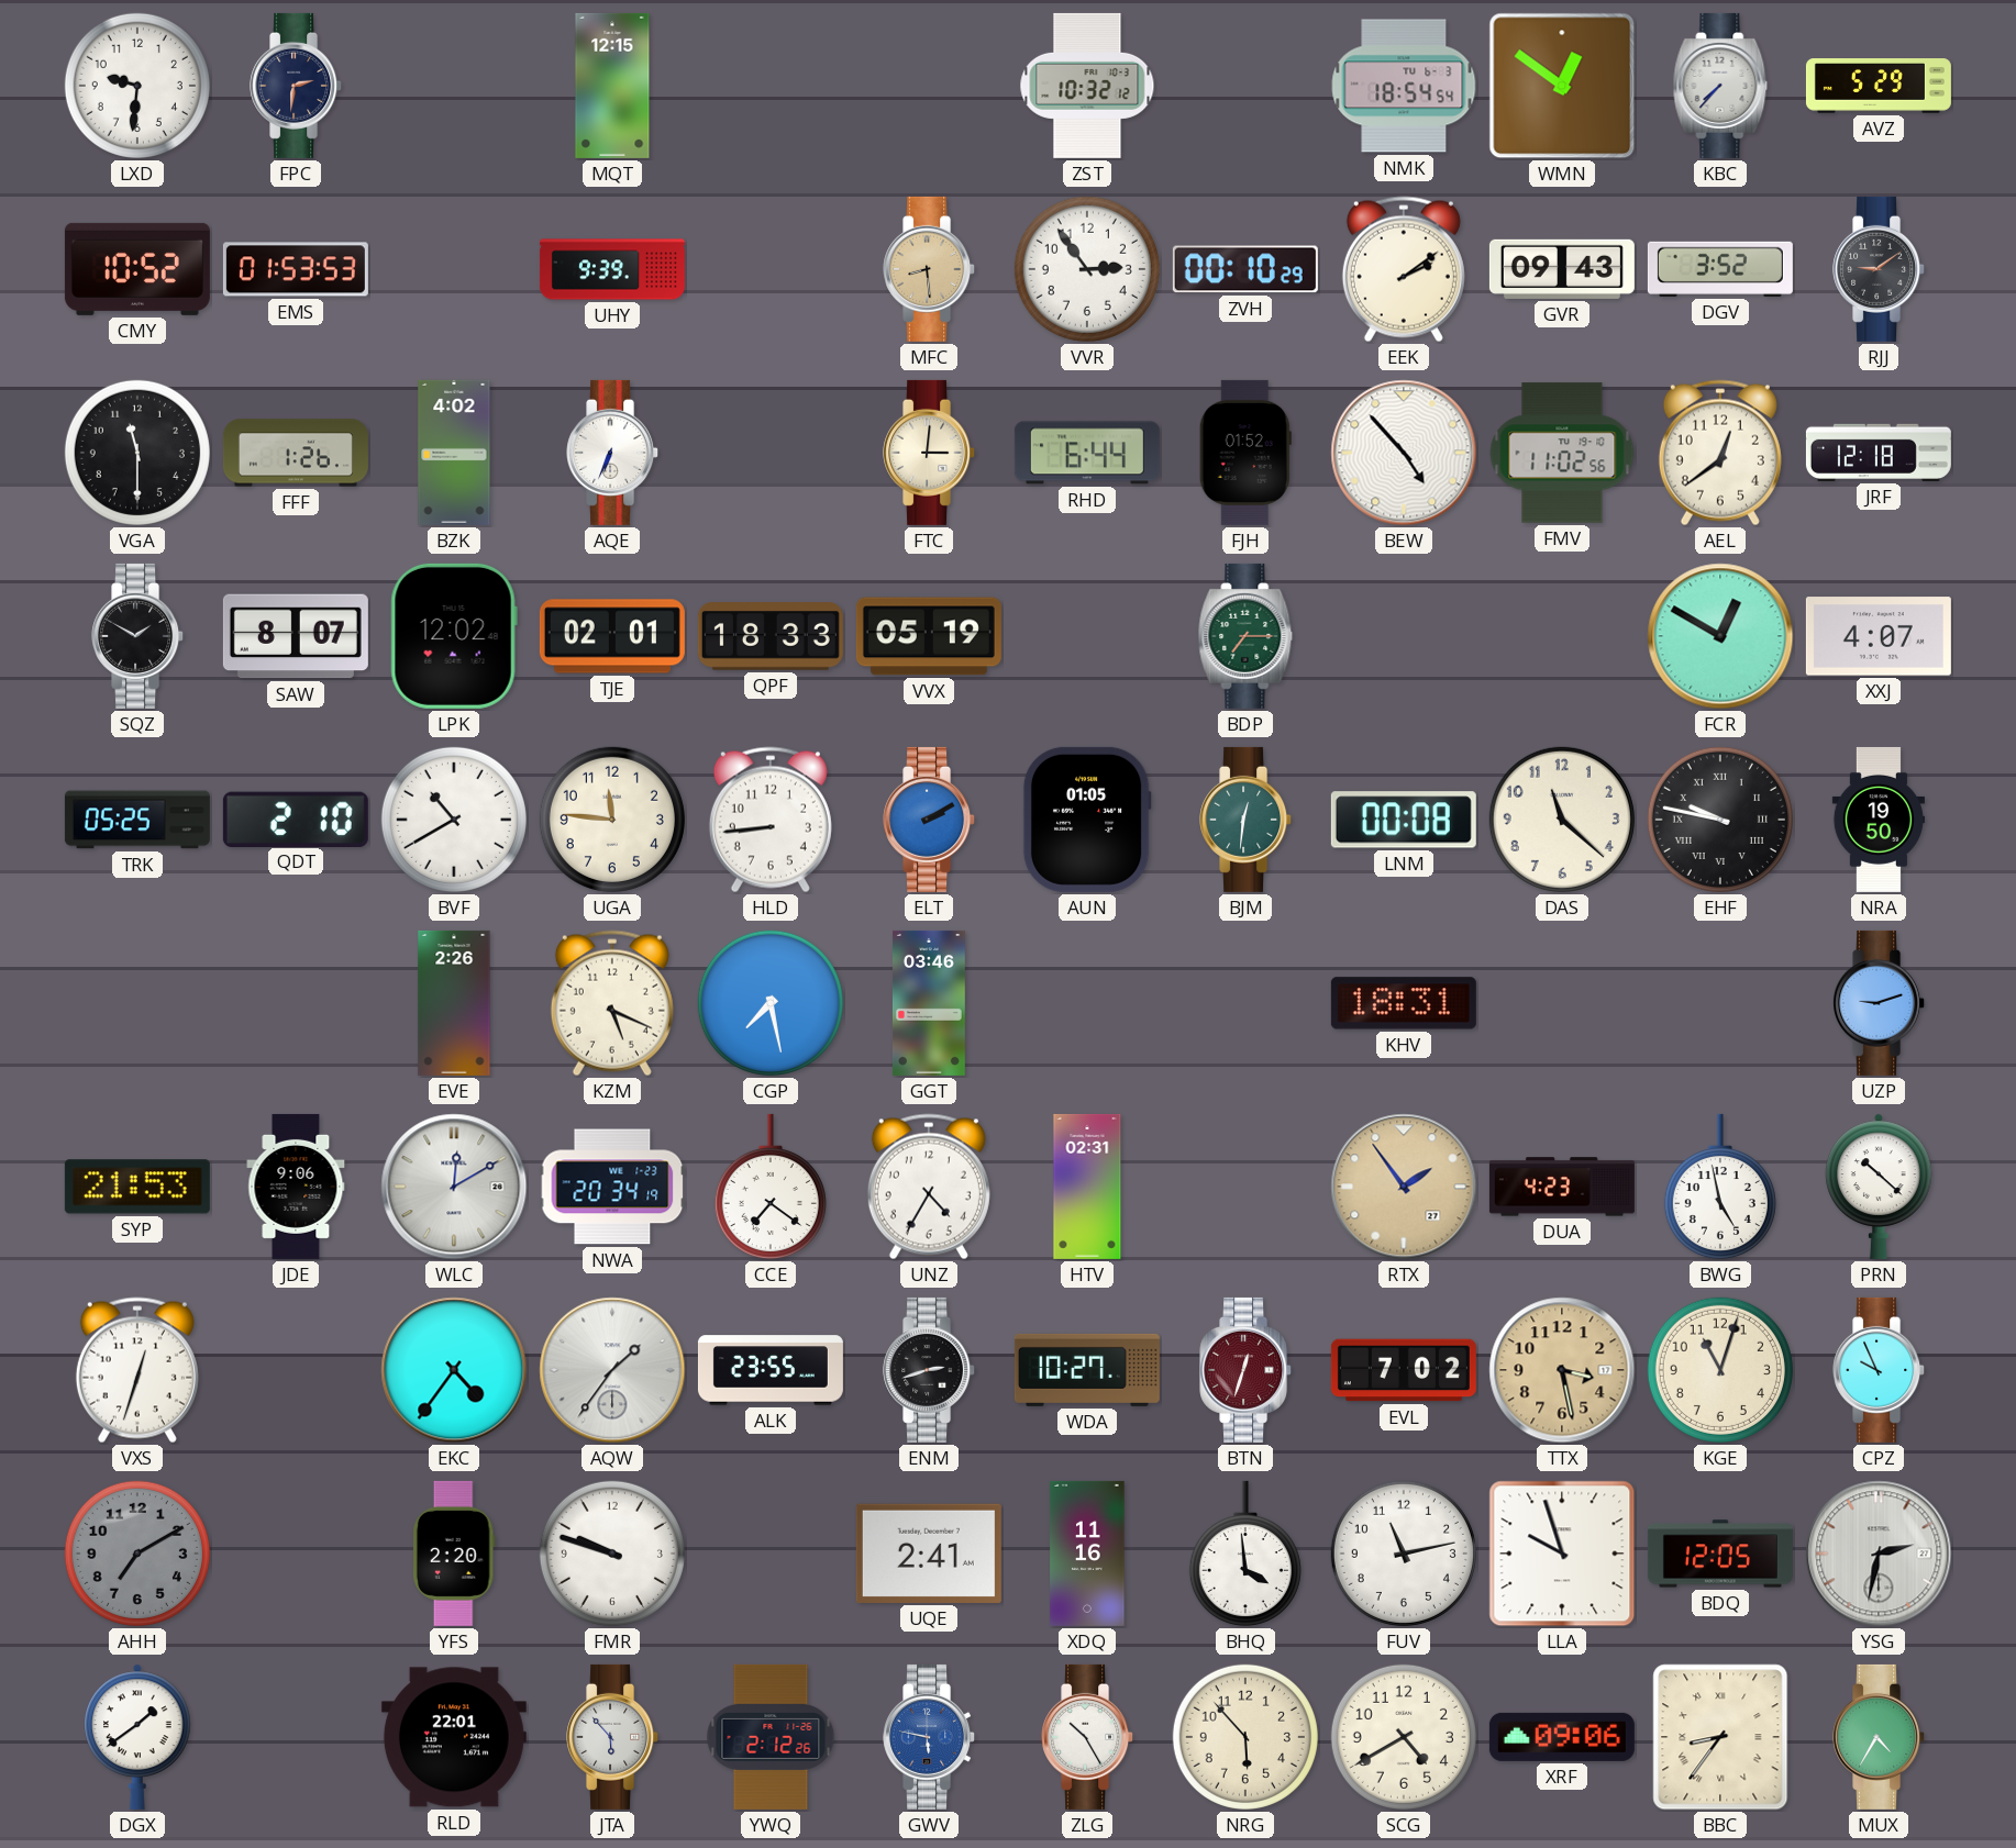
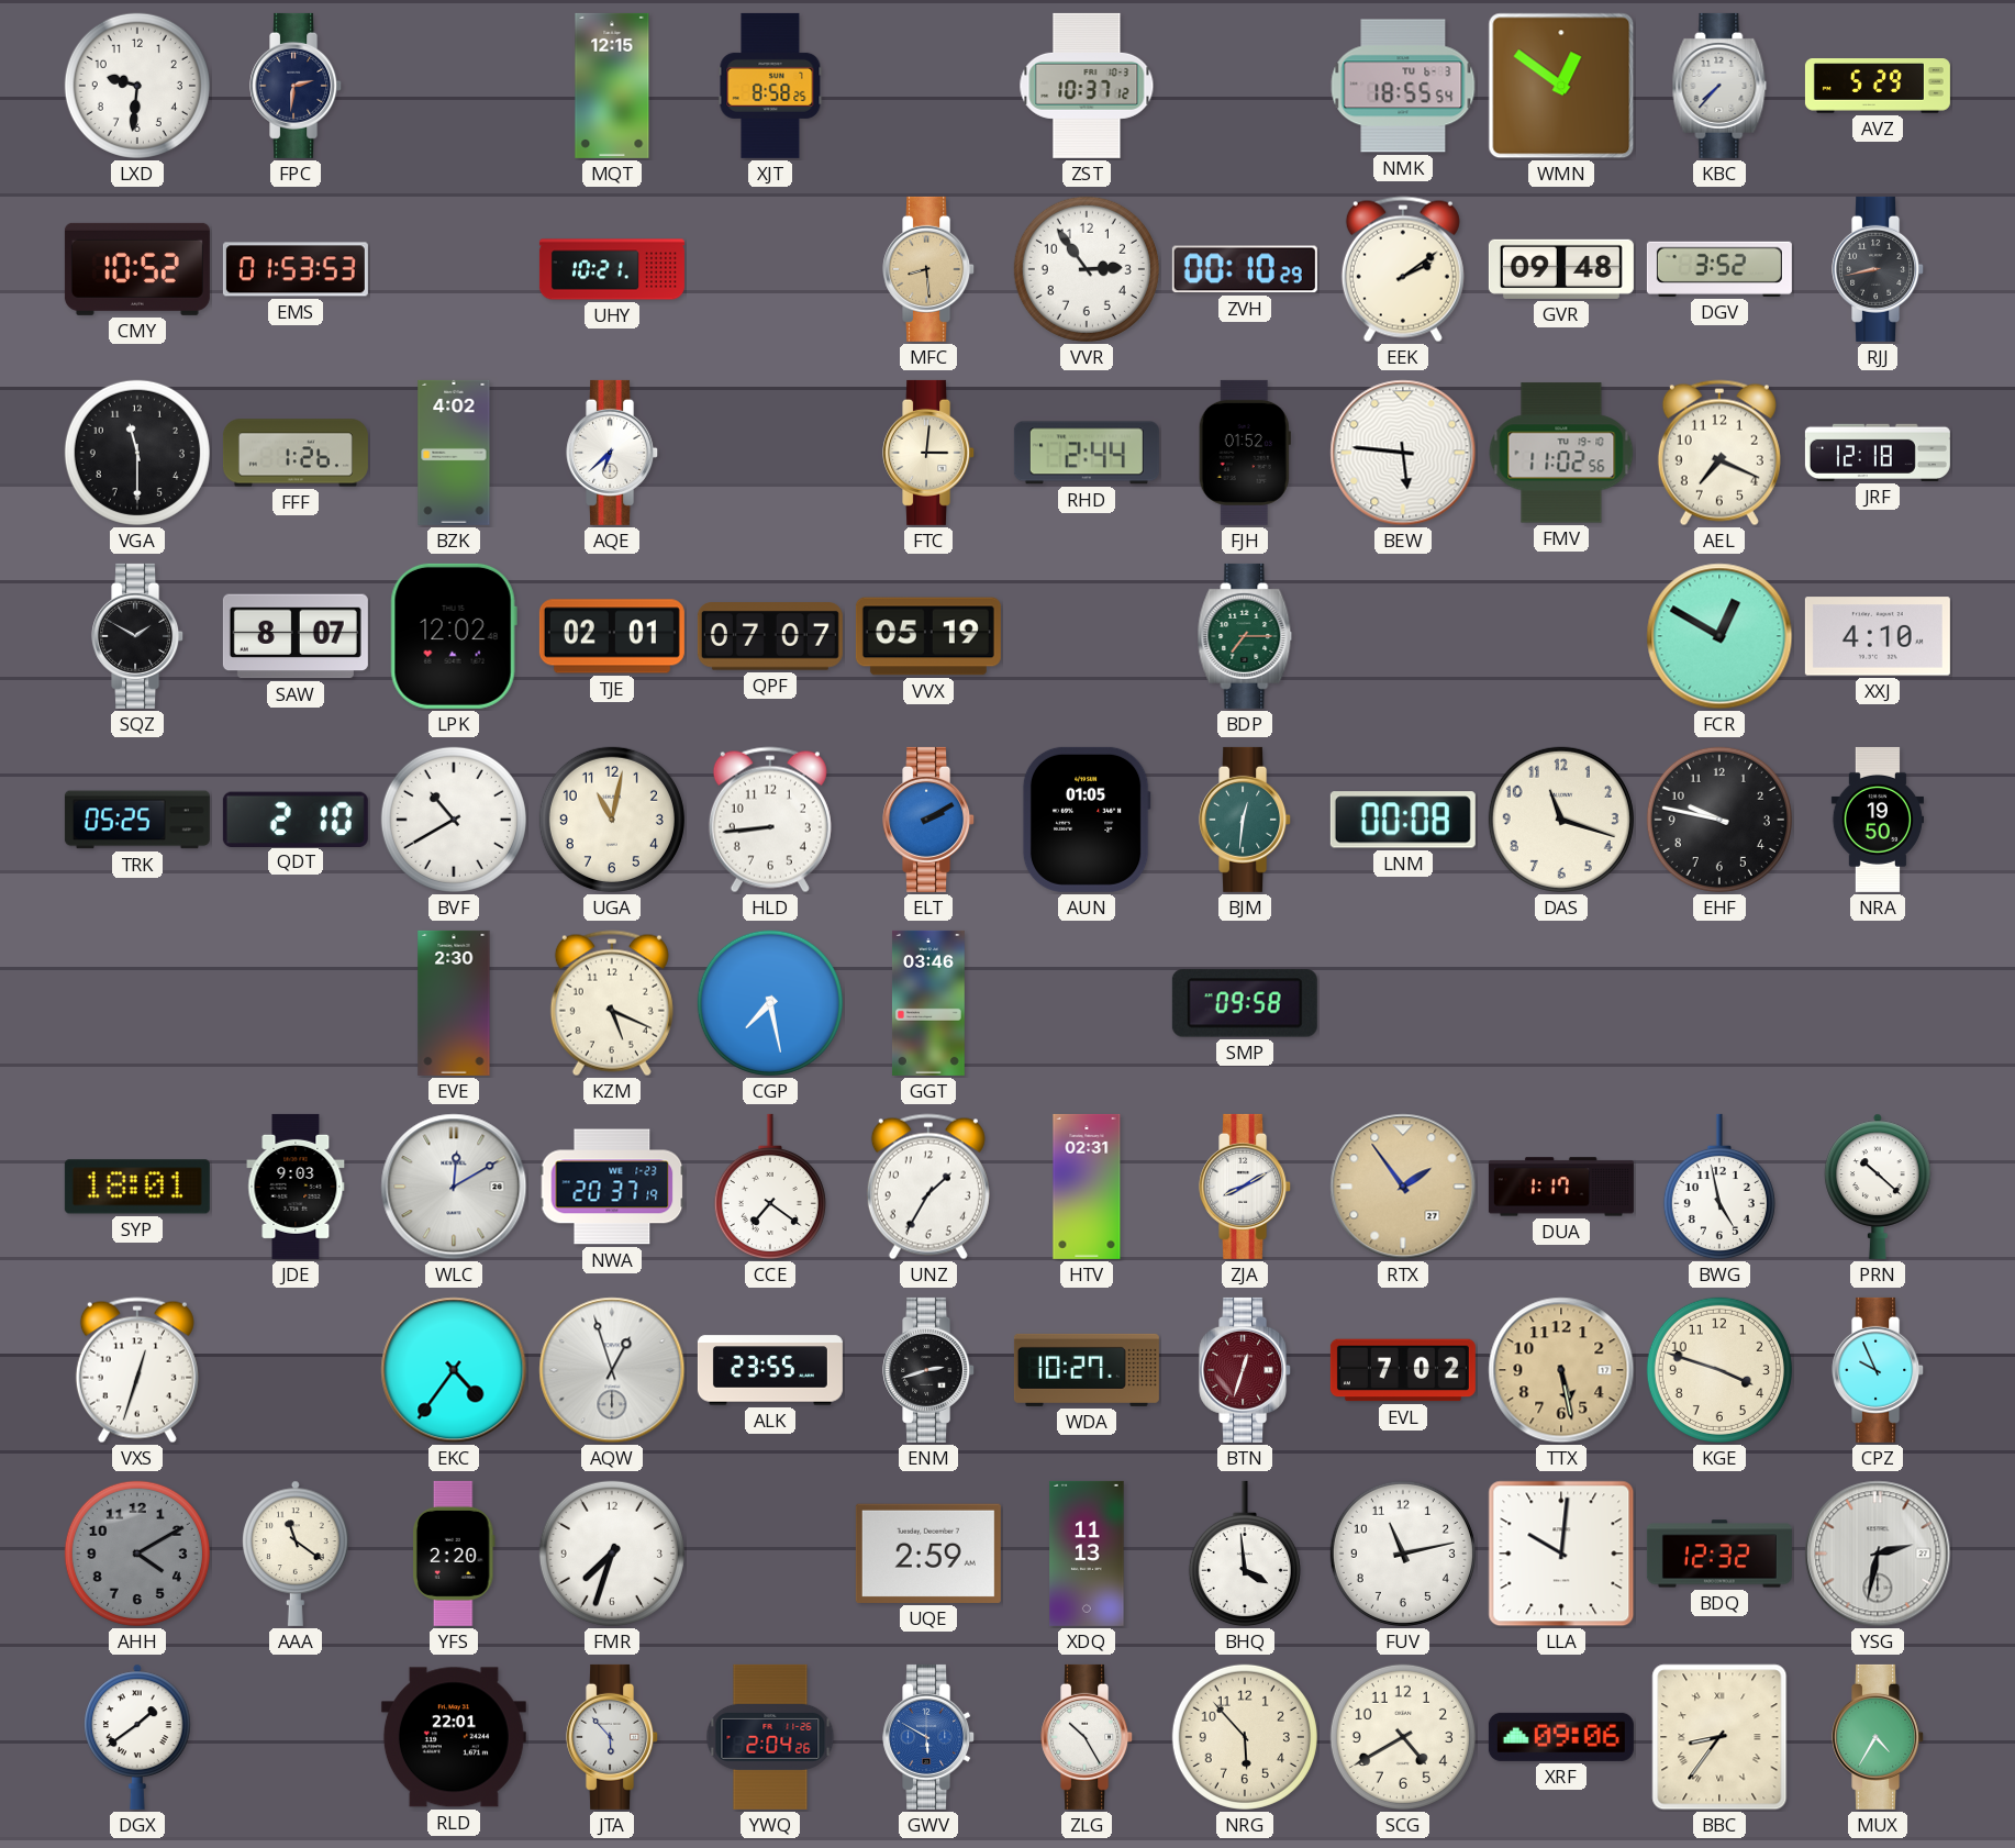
XJT: none -> 8:58 (770, 86)
ZST: 10:32 -> 10:37 (1087, 86)
NMK: 18:54 -> 18:55 (1403, 86)
UHY: 9:39 -> 10:21 (612, 269)
GVR: 09:43 -> 09:48 (1561, 269)
RJJ: 9:09 -> 8:43 (1879, 269)
AQE: 6:34 -> 6:38 (613, 453)
RHD: 6:44 -> 2:44 (1087, 453)
BEW: 4:53 -> 5:46 (1403, 453)
AEL: 12:39 -> 7:19 (1719, 453)
QPF: 18:33 -> 07:07 (770, 636)
XXJ: 4:07 -> 4:10 (1878, 636)
UGA: 11:46 -> 11:02 (612, 820)
DAS: 11:22 -> 11:18 (1561, 820)
EHF numerals: Roman -> Arabic (1719, 820)
EVE: 2:26 -> 2:30 (454, 1003)
SMP: none -> 09:58 (1245, 1003)
KHV: 18:31 -> none (1404, 1003)
UZP: 9:12 -> none (1880, 1003)
SYP: 21:53 -> 18:01 (137, 1187)
JDE: 9:06 -> 9:03 (296, 1187)
NWA: 20:34 -> 20:37 (612, 1187)
UNZ: 4:35 -> 1:35 (928, 1187)
ZJA: none -> 8:10 (1246, 1187)
DUA: 4:23 -> 1:17 (1561, 1187)
AQW: 1:36 -> 12:57 (612, 1370)
TTX: 3:28 -> 5:28 (1561, 1370)
KGE: 11:03 -> 3:48 (1719, 1370)
AHH: 7:10 -> 4:10 (137, 1554)
AAA: none -> 11:21 (296, 1554)
FMR: 9:48 -> 7:33 (612, 1554)
UQE: 2:41 -> 2:59 (928, 1554)
XDQ: 11:16 -> 11:13 (1087, 1554)
LLA: 9:57 -> 10:01 (1561, 1554)
BDQ: 12:05 -> 12:32 (1719, 1554)
YWQ: 2:12 -> 2:04 (770, 1737)
GWV: 5:47 -> 5:50 (929, 1737)
